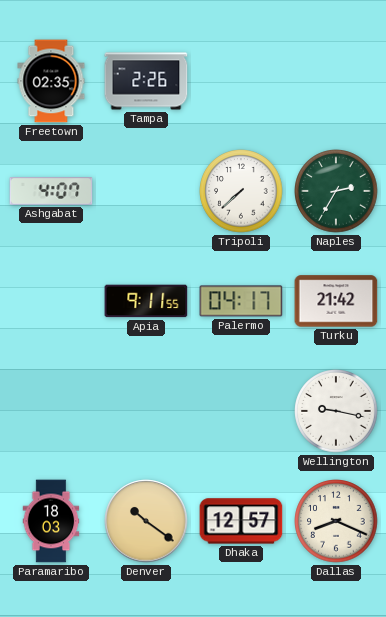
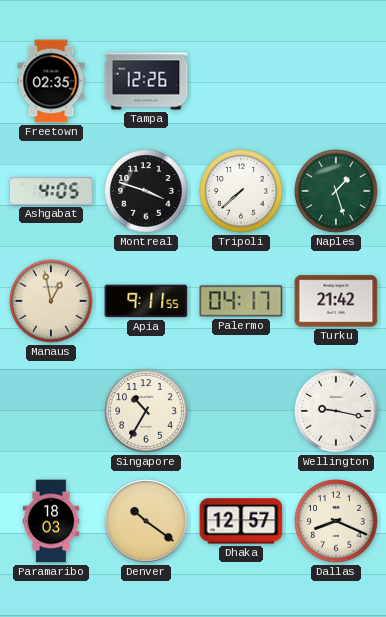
Tampa: 2:26 -> 12:26 (146, 81)
Ashgabat: 4:07 -> 4:05 (51, 191)
Montreal: none -> 3:48 (146, 191)
Naples: 2:35 -> 1:27 (336, 191)
Manaus: none -> 12:58 (51, 301)
Singapore: none -> 10:35 (146, 411)
